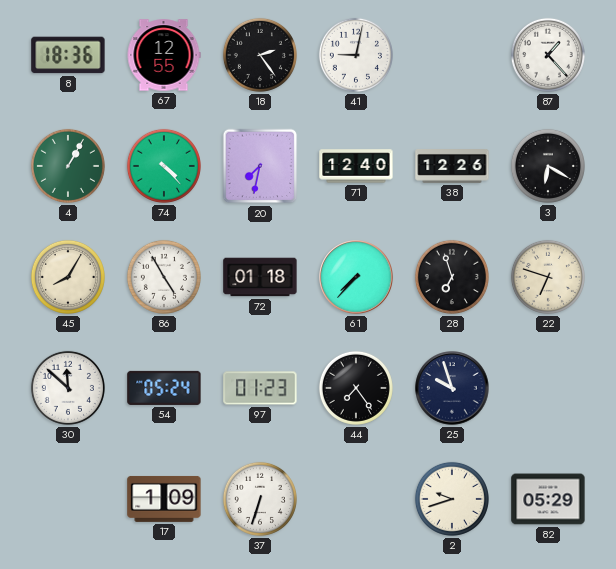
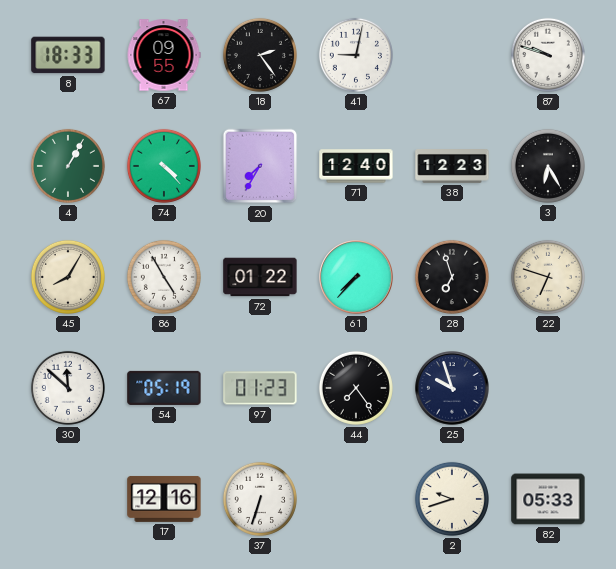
8: 18:36 -> 18:33 (68, 55)
67: 12:55 -> 09:55 (164, 55)
87: 1:23 -> 9:48 (548, 55)
20: 7:32 -> 7:35 (260, 166)
38: 12:26 -> 12:23 (452, 167)
3: 6:20 -> 6:25 (548, 166)
72: 01:18 -> 01:22 (260, 277)
54: 05:24 -> 05:19 (164, 388)
17: 1:09 -> 12:16 (164, 499)
82: 05:29 -> 05:33 (548, 499)
